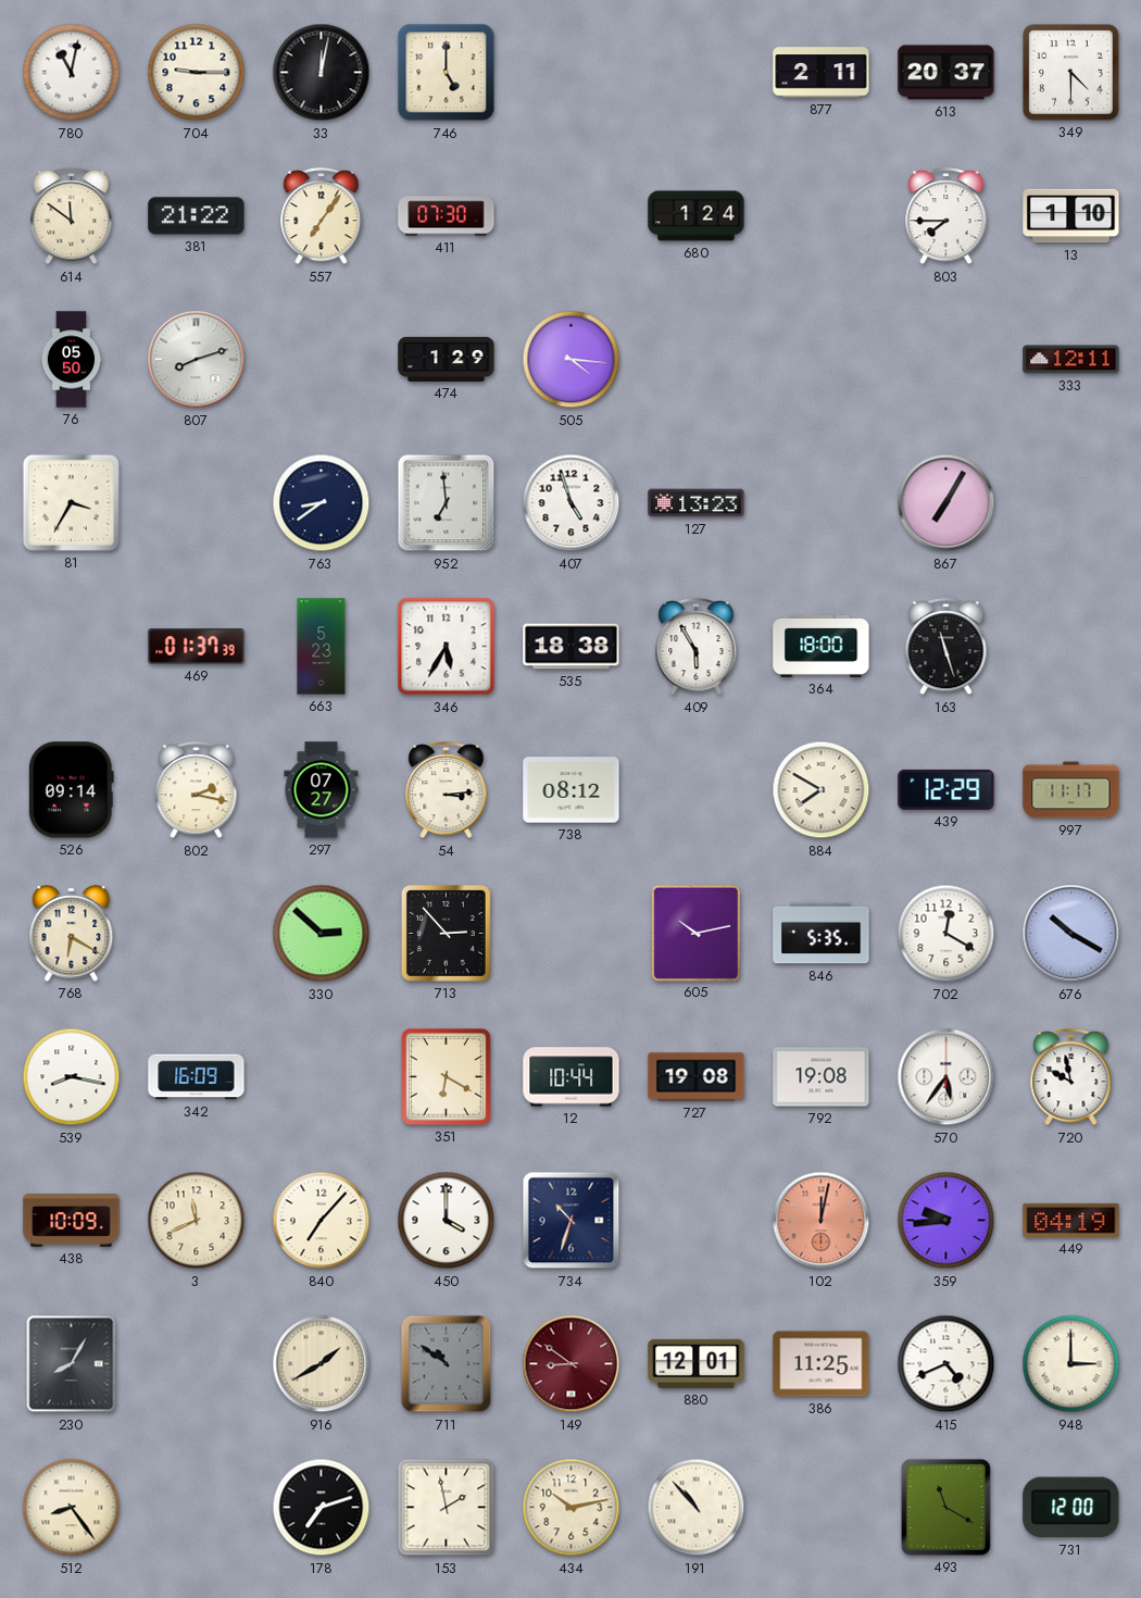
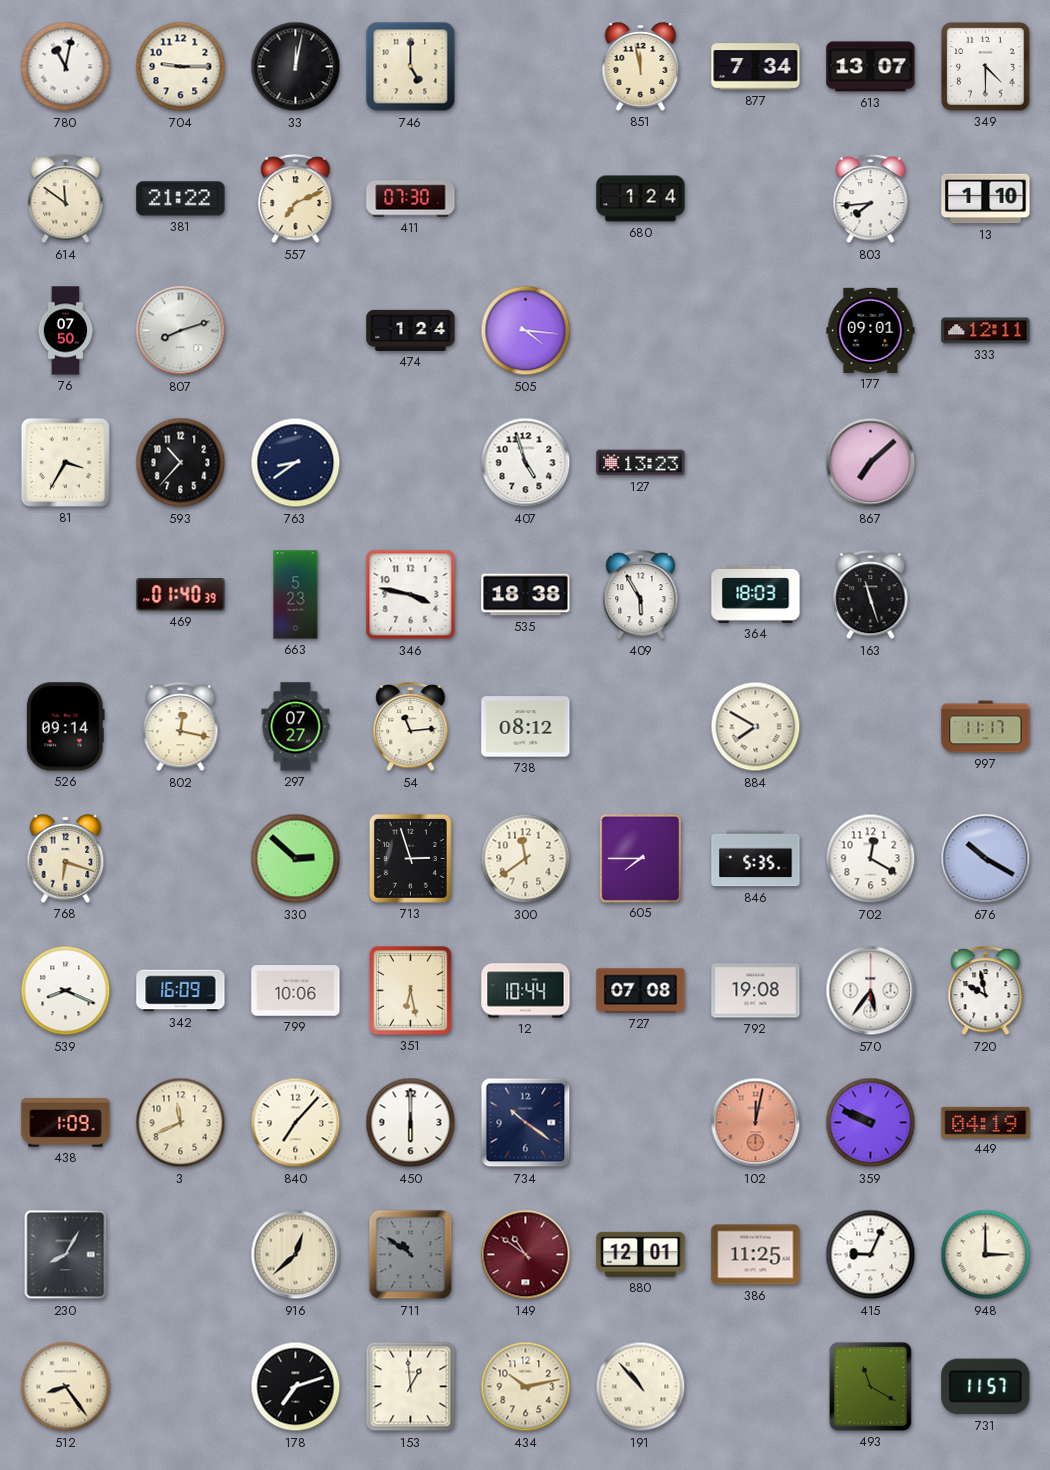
851: none -> 11:58 (641, 67)
877: 2:11 -> 7:34 (756, 67)
613: 20:37 -> 13:07 (871, 67)
557: 7:06 -> 7:11 (296, 200)
803: 7:45 -> 7:44 (871, 200)
76: 05:50 -> 07:50 (66, 331)
474: 1:29 -> 1:24 (411, 330)
177: none -> 09:01 (871, 330)
593: none -> 10:37 (181, 463)
952: 6:59 -> none (447, 503)
867: 7:05 -> 7:08 (871, 463)
469: 01:37 -> 01:40 (181, 595)
346: 5:35 -> 3:47 (411, 595)
364: 18:00 -> 18:03 (756, 594)
802: 2:17 -> 12:17 (181, 728)
54: 3:14 -> 11:14 (411, 728)
439: 12:29 -> none (946, 789)
768: 6:20 -> 6:18 (66, 859)
713: 2:53 -> 2:57 (410, 858)
300: none -> 11:39 (526, 859)
605: 10:13 -> 7:45 (640, 858)
539: 8:17 -> 8:19 (66, 991)
799: none -> 10:06 (296, 991)
351: 6:20 -> 6:28 (411, 991)
727: 19:08 -> 07:08 (641, 991)
438: 10:09 -> 1:09 (66, 1123)
450: 4:00 -> 6:00 (411, 1123)
734: 10:33 -> 10:21 (526, 1123)
359: 9:44 -> 9:49 (871, 1123)
916: 1:40 -> 12:38 (296, 1255)
149: 8:51 -> 10:51 (526, 1255)
415: 4:41 -> 9:04 (871, 1255)
153: 1:58 -> 12:59 (411, 1387)
731: 12:00 -> 11:57 (986, 1387)
